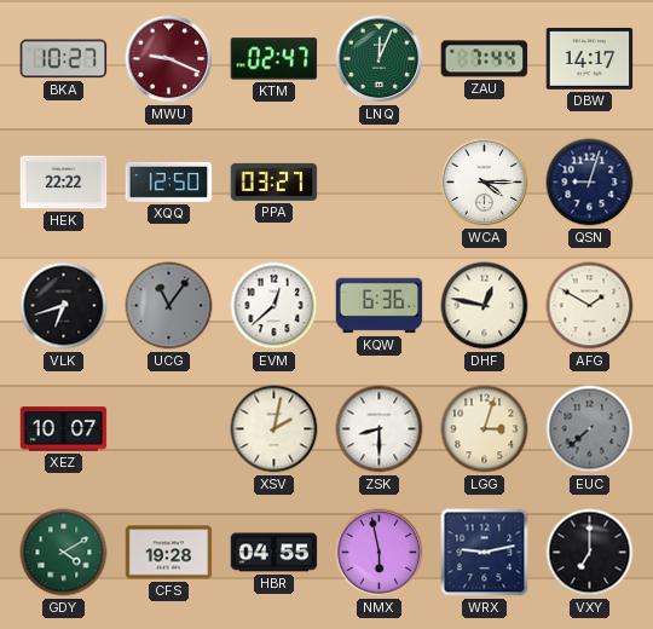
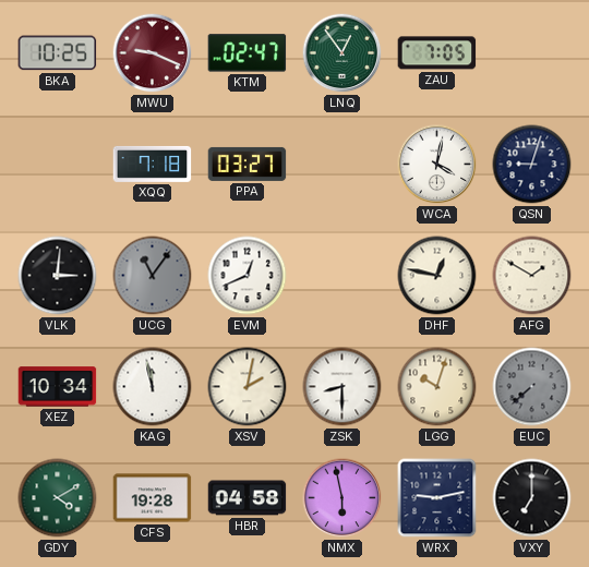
BKA: 10:27 -> 10:25 (58, 53)
LNQ: 12:04 -> 12:54 (342, 53)
ZAU: 7:44 -> 7:05 (437, 53)
DBW: 14:17 -> none (590, 58)
HEK: 22:22 -> none (64, 183)
XQQ: 12:50 -> 7:18 (153, 164)
WCA: 4:15 -> 4:02 (437, 165)
VLK: 6:42 -> 3:01 (58, 276)
EVM: 12:38 -> 12:41 (248, 276)
KQW: 6:36 -> none (380, 306)
XEZ: 10:07 -> 10:34 (58, 387)
KAG: none -> 11:58 (153, 387)
LGG: 3:03 -> 10:03 (437, 387)
HBR: 04:55 -> 04:58 (248, 498)
